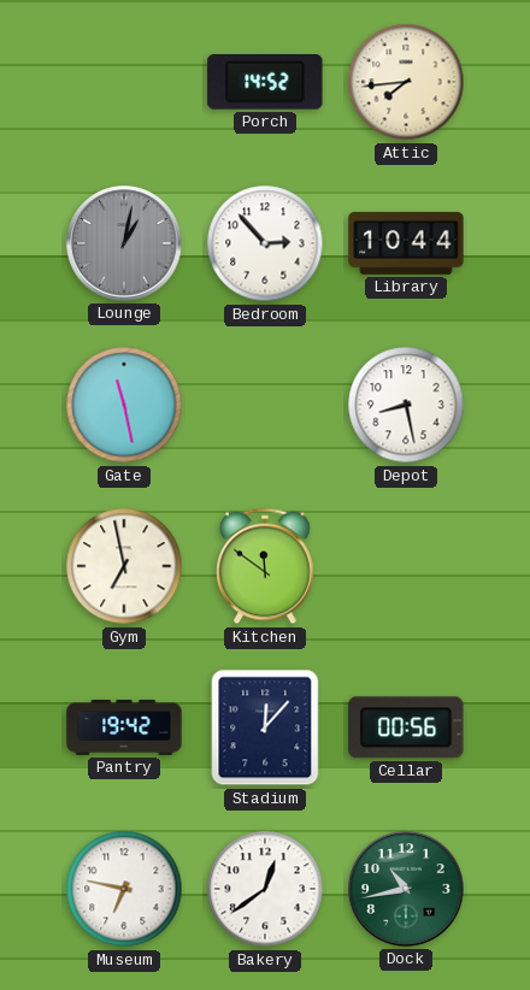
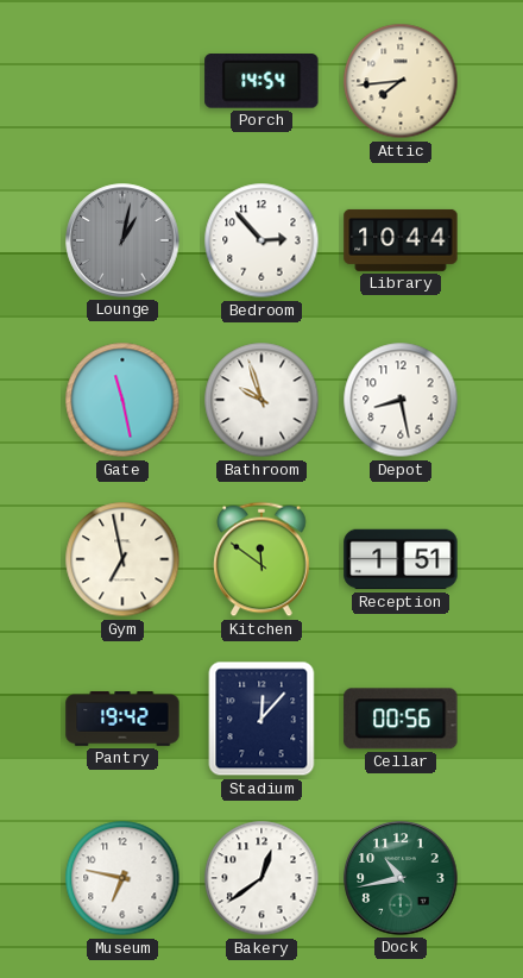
Porch: 14:52 -> 14:54 (261, 82)
Bathroom: none -> 9:57 (261, 400)
Reception: none -> 1:51 (401, 559)
